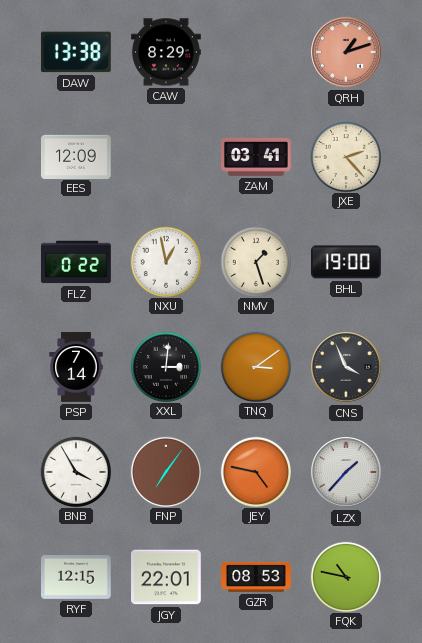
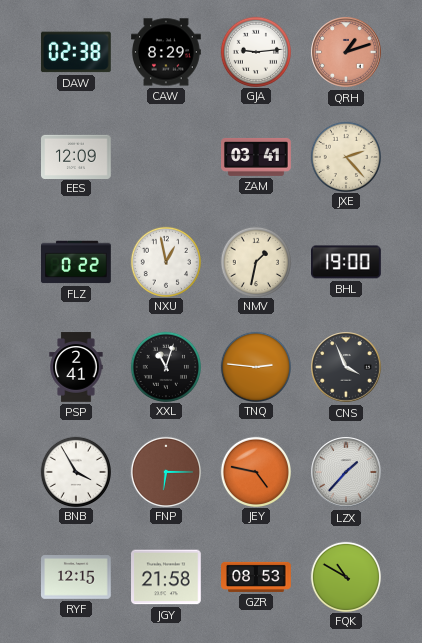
DAW: 13:38 -> 02:38 (76, 52)
GJA: none -> 9:14 (255, 51)
NMV: 1:27 -> 1:32 (255, 261)
PSP: 7:14 -> 2:41 (76, 367)
XXL: 3:01 -> 11:03 (165, 366)
TNQ: 3:09 -> 2:46 (255, 366)
FNP: 7:06 -> 6:15 (165, 471)
JGY: 22:01 -> 21:58 (167, 577)
FQK: 10:47 -> 10:50 (345, 576)
